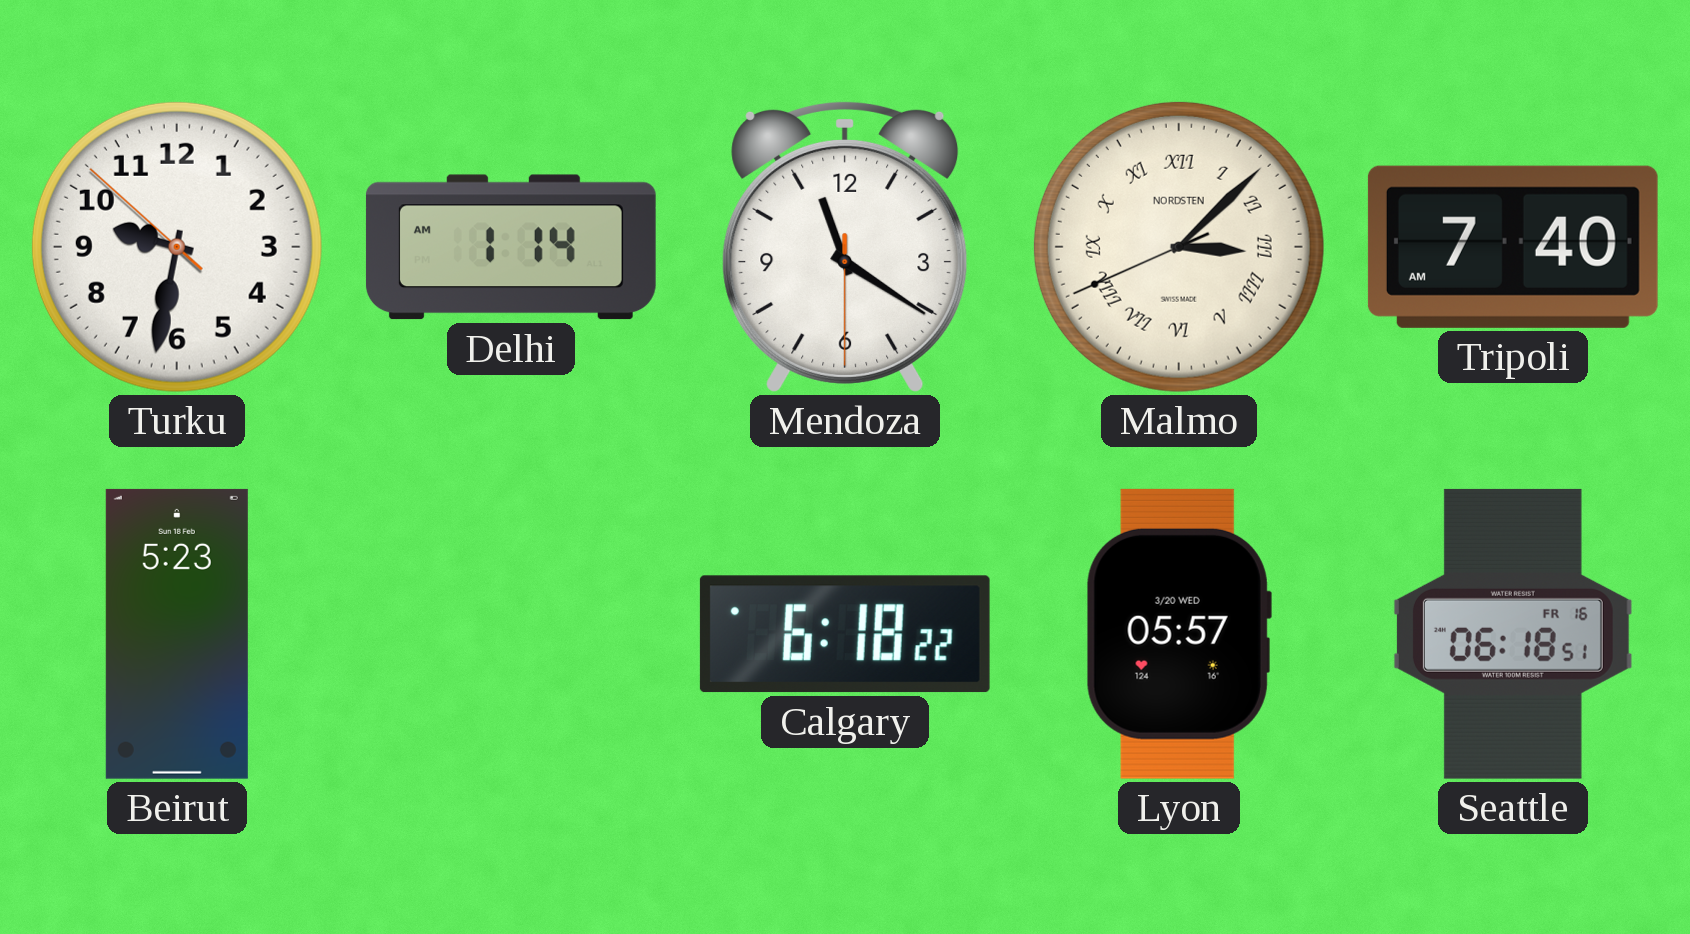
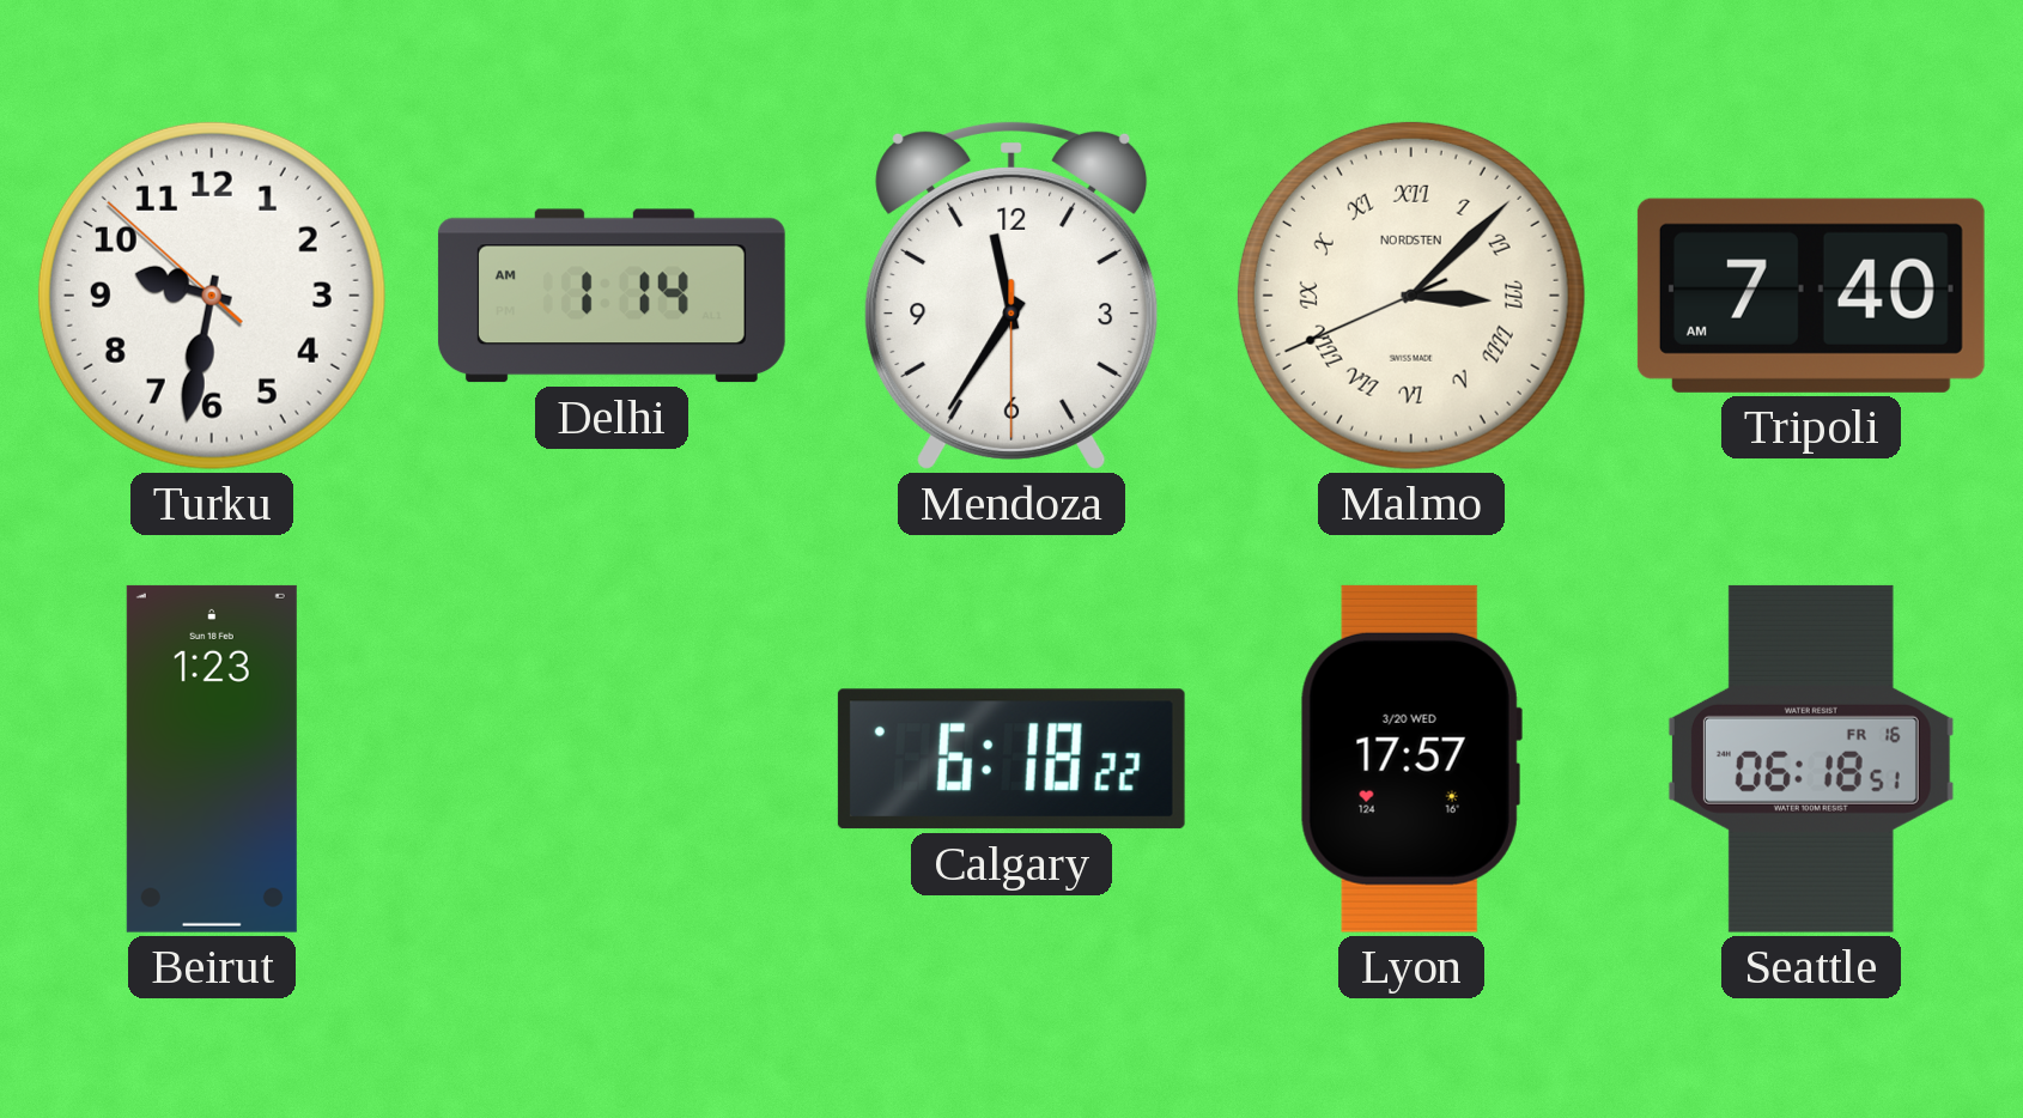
Mendoza: 11:20 -> 11:35 (1011, 294)
Beirut: 5:23 -> 1:23 (212, 759)
Lyon: 05:57 -> 17:57 (1411, 759)
